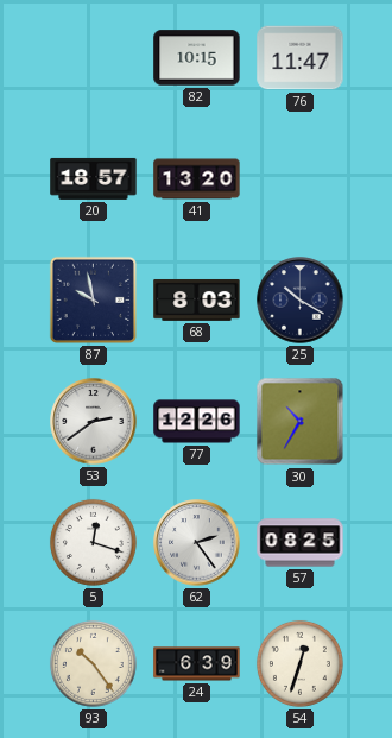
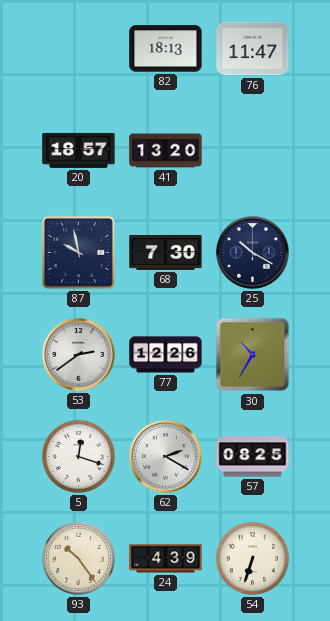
82: 10:15 -> 18:13 (166, 49)
68: 8:03 -> 7:30 (166, 252)
62: 2:24 -> 2:20 (166, 457)
24: 6:39 -> 4:39 (166, 559)
54: 12:33 -> 6:33 (252, 558)
